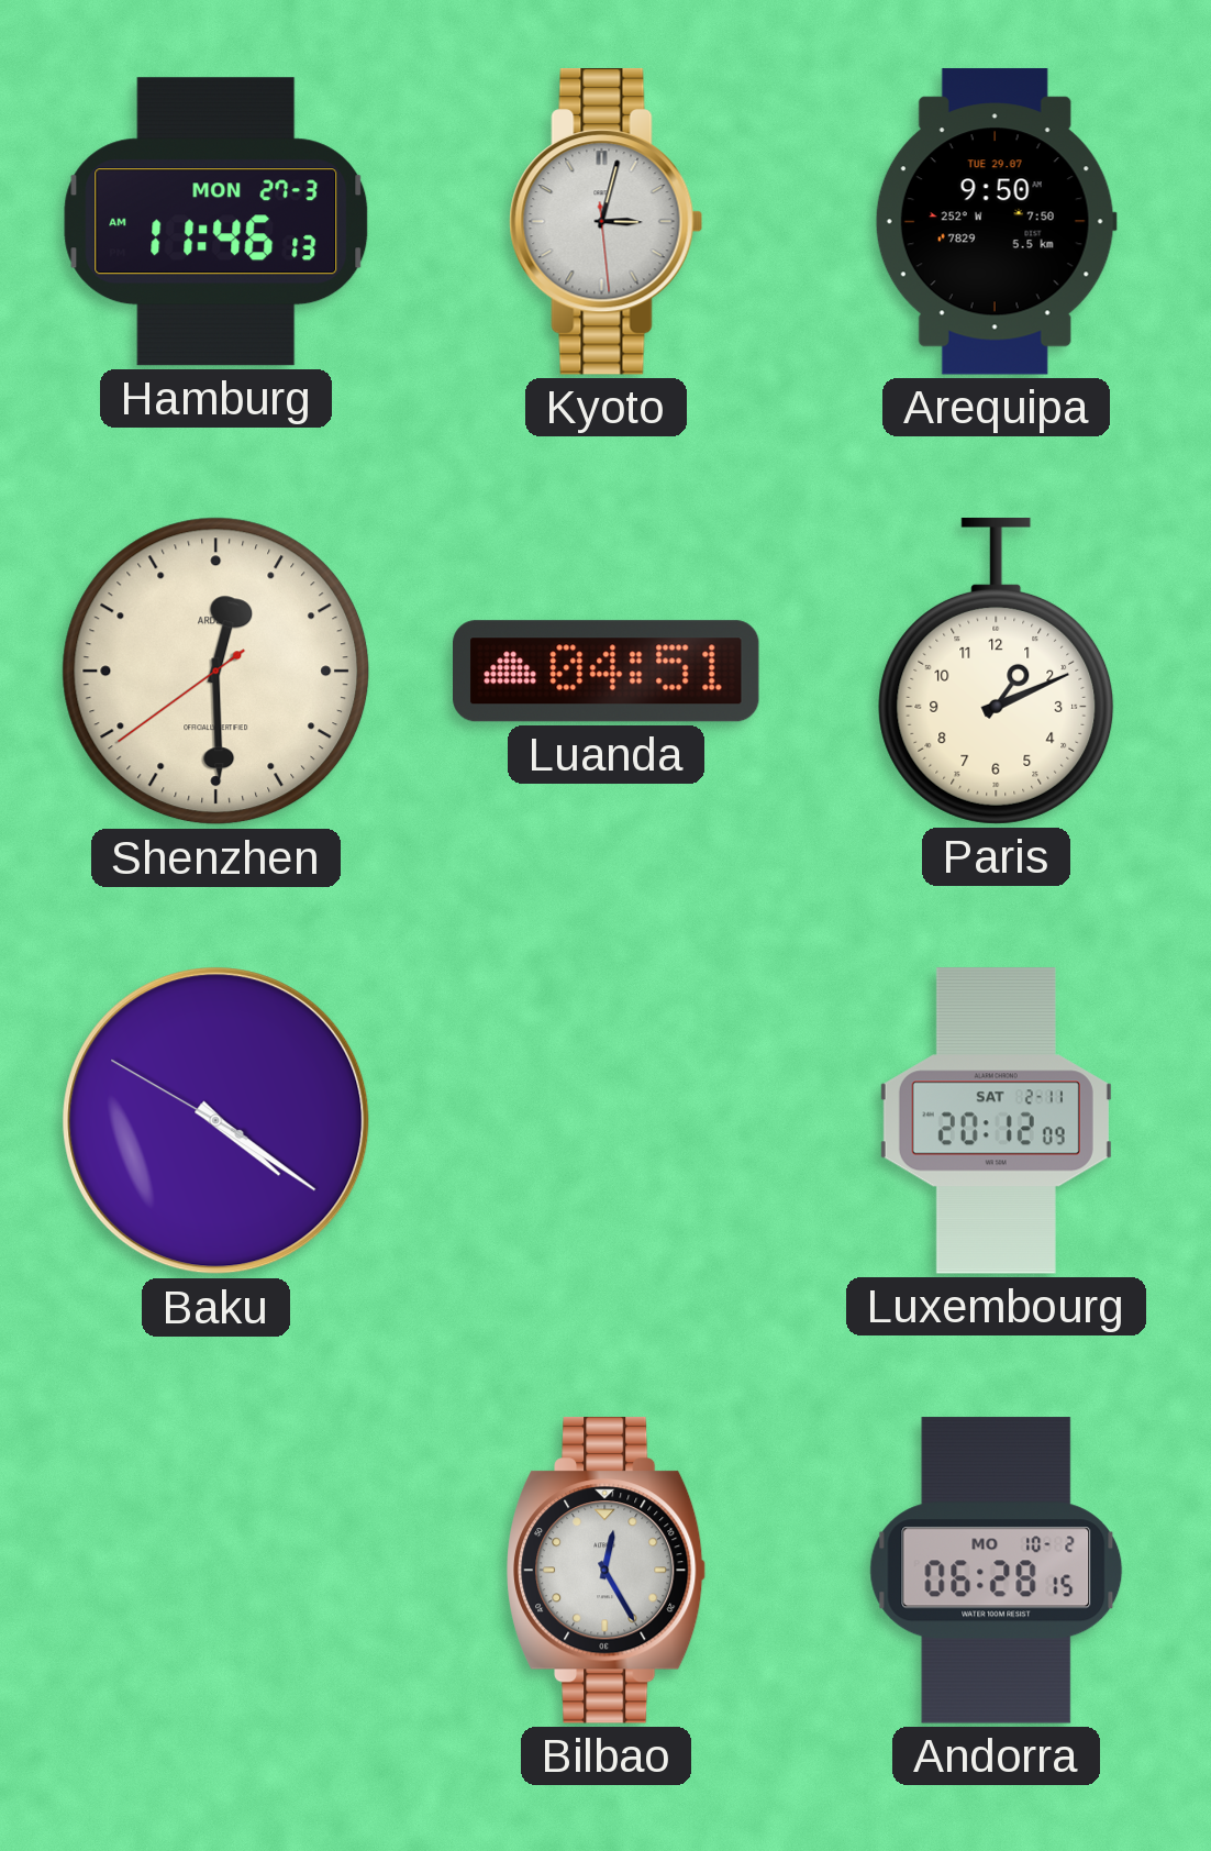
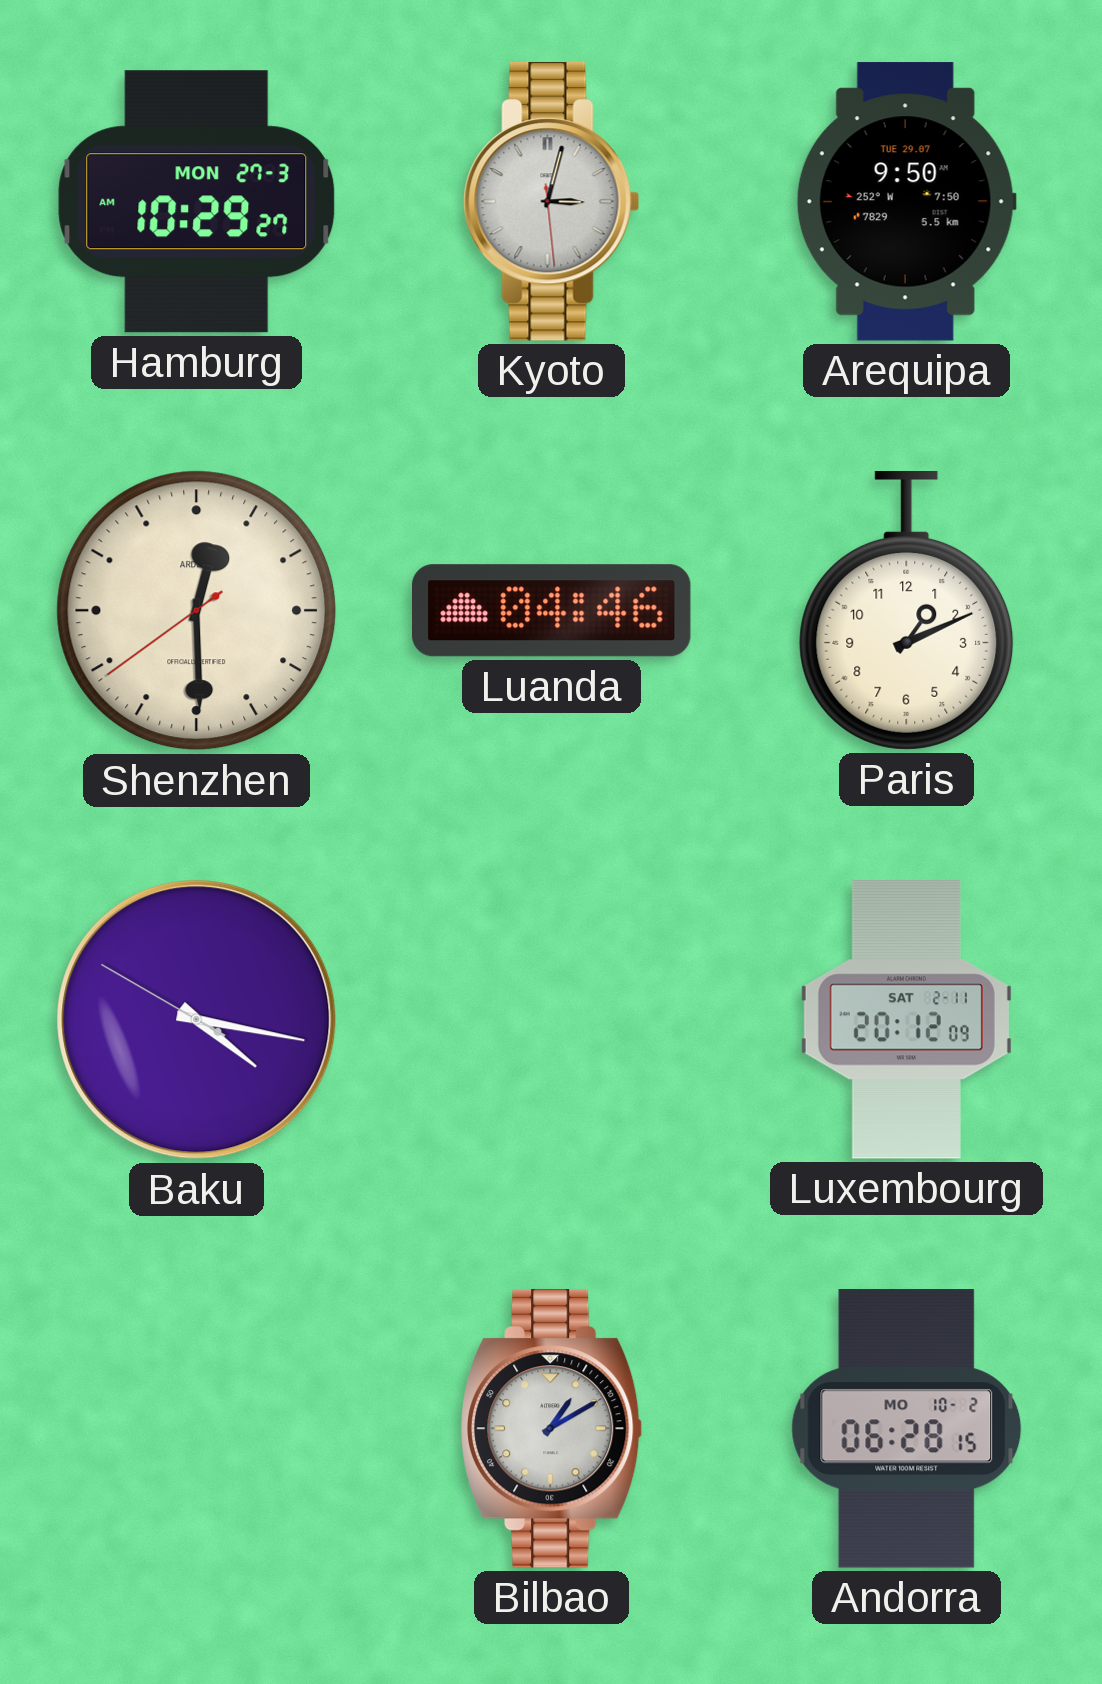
Hamburg: 11:46 -> 10:29 (197, 202)
Luanda: 04:51 -> 04:46 (552, 611)
Baku: 4:20 -> 4:16 (197, 1020)
Bilbao: 12:25 -> 1:10 (552, 1429)
